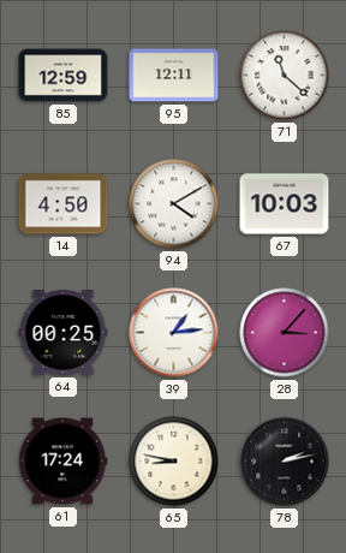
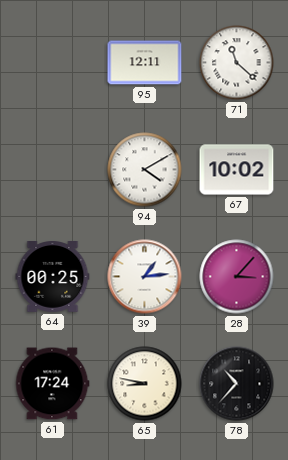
85: 12:59 -> none (64, 76)
14: 4:50 -> none (64, 204)
67: 10:03 -> 10:02 (237, 170)
78: 2:13 -> 10:37 (237, 384)
